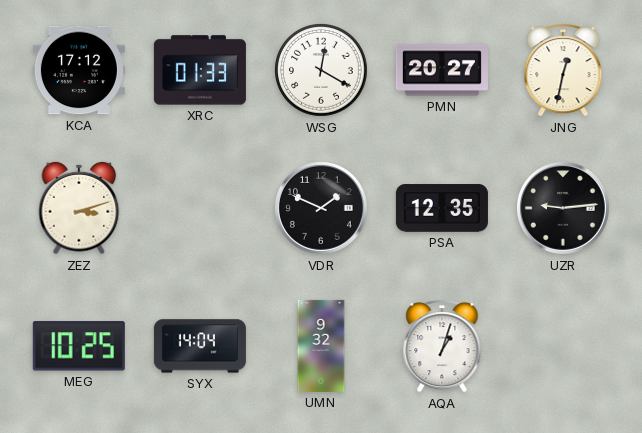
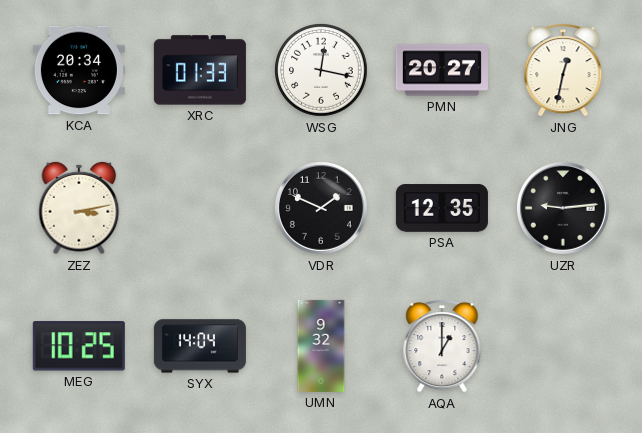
KCA: 17:12 -> 20:34 (79, 70)
WSG: 12:20 -> 12:17 (322, 71)
ZEZ: 3:12 -> 3:13 (79, 208)
AQA: 1:03 -> 1:00 (442, 347)
